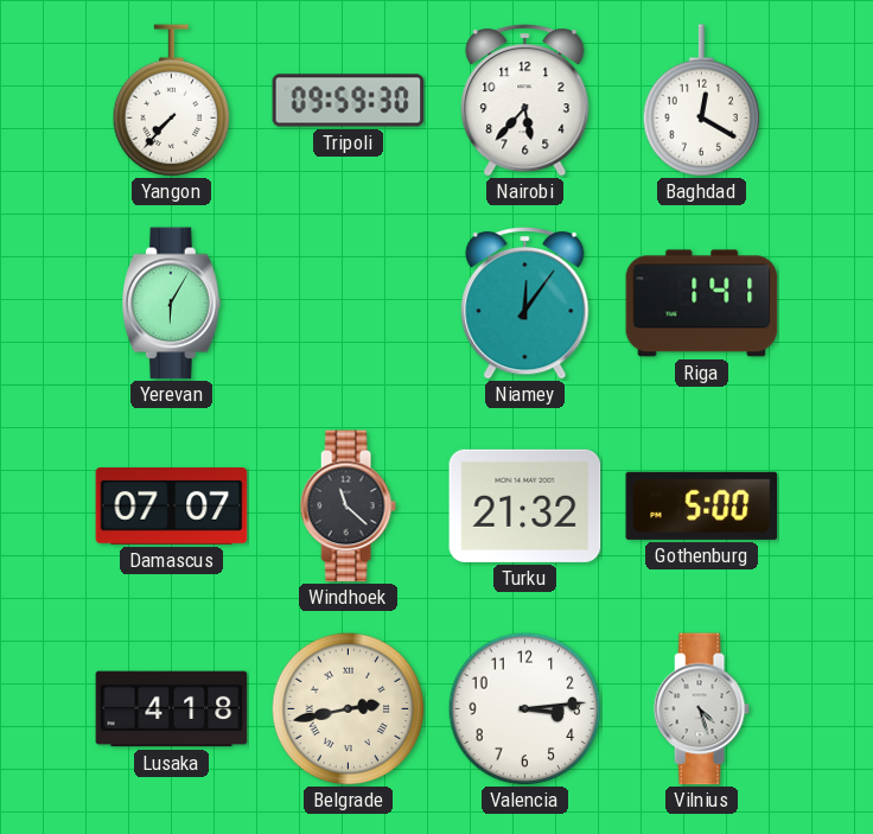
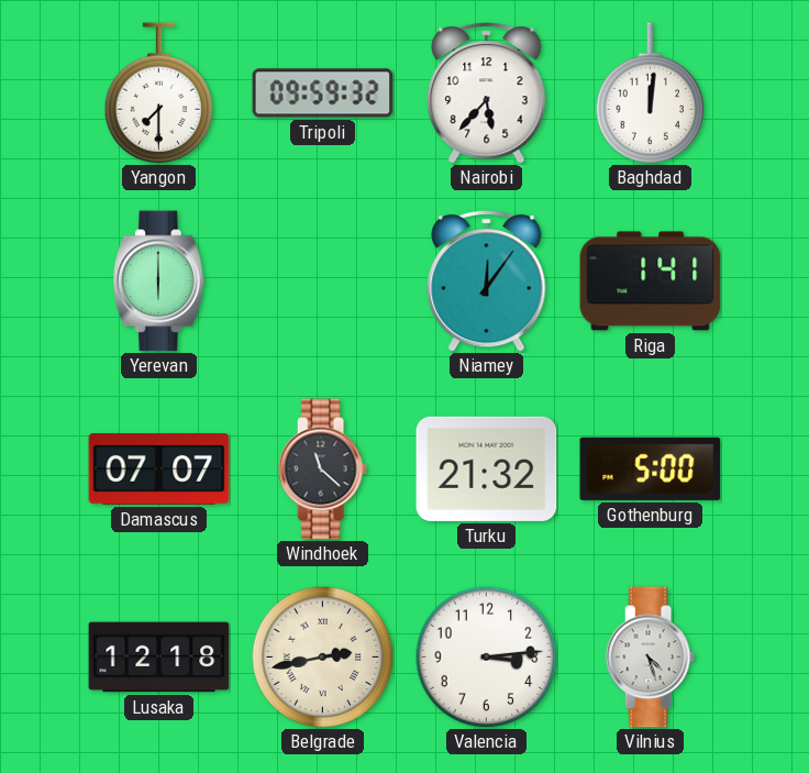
Yangon: 7:37 -> 7:30 (159, 93)
Tripoli: 09:59:30 -> 09:59:32 (323, 93)
Baghdad: 12:20 -> 12:01 (651, 93)
Yerevan: 6:05 -> 6:00 (159, 281)
Lusaka: 4:18 -> 12:18 (159, 658)
